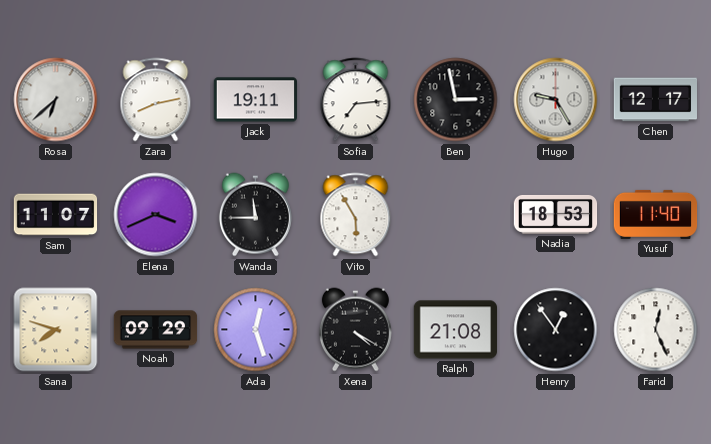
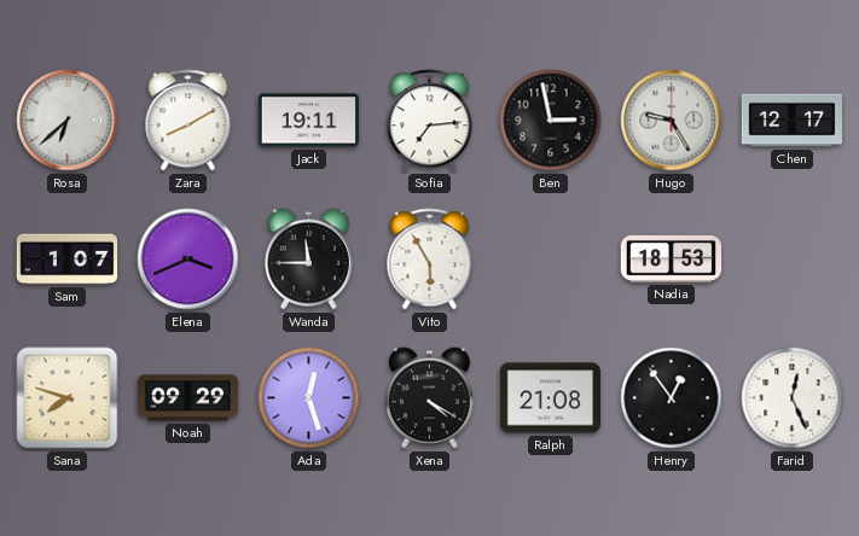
Zara: 8:13 -> 8:10 (188, 121)
Sam: 11:07 -> 1:07 (68, 260)
Yusuf: 11:40 -> none (656, 214)
